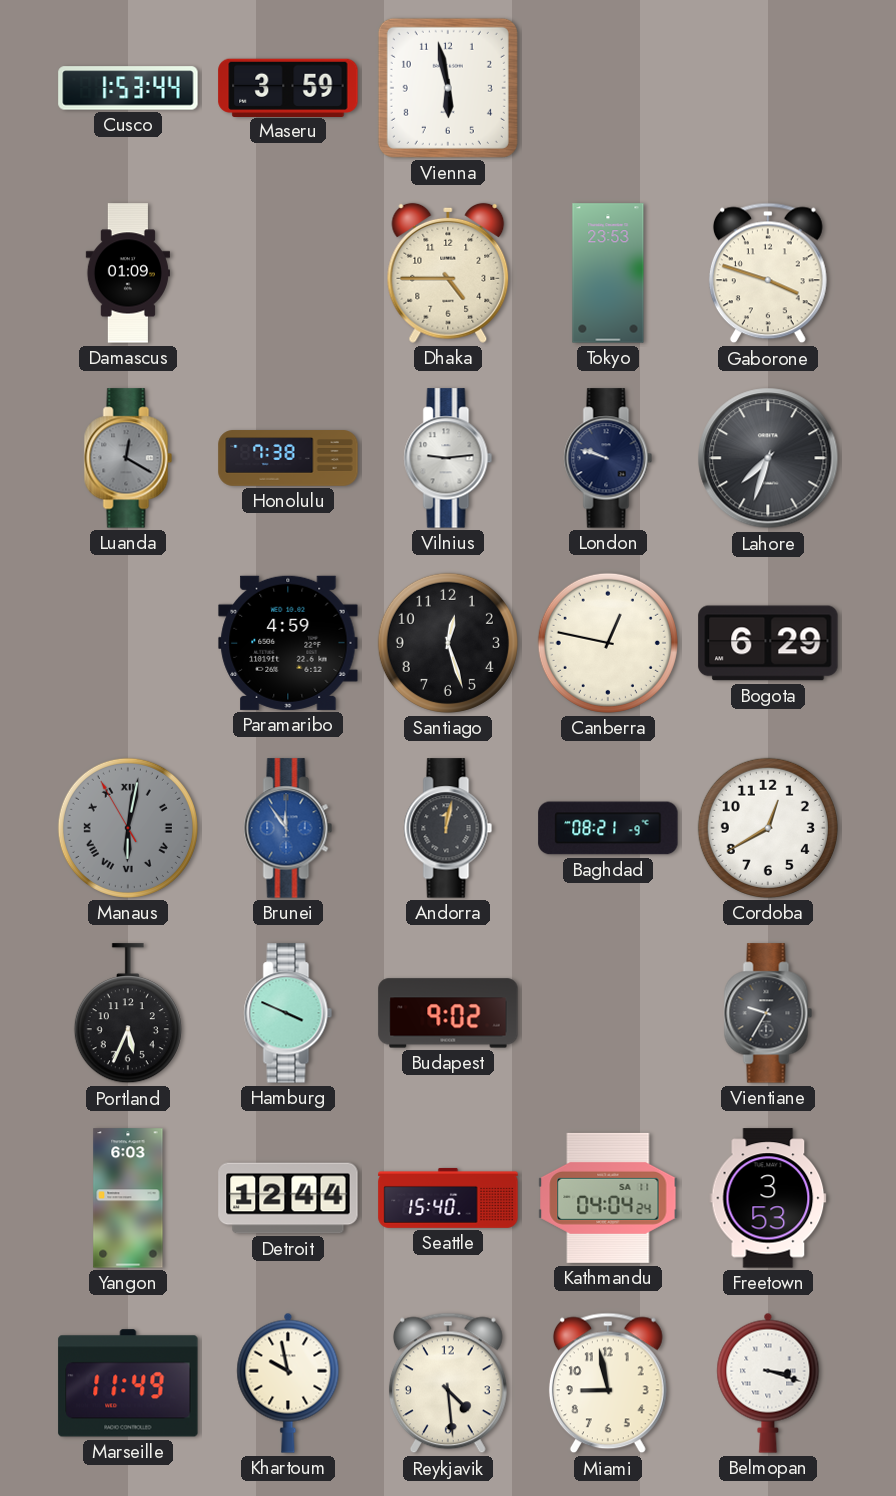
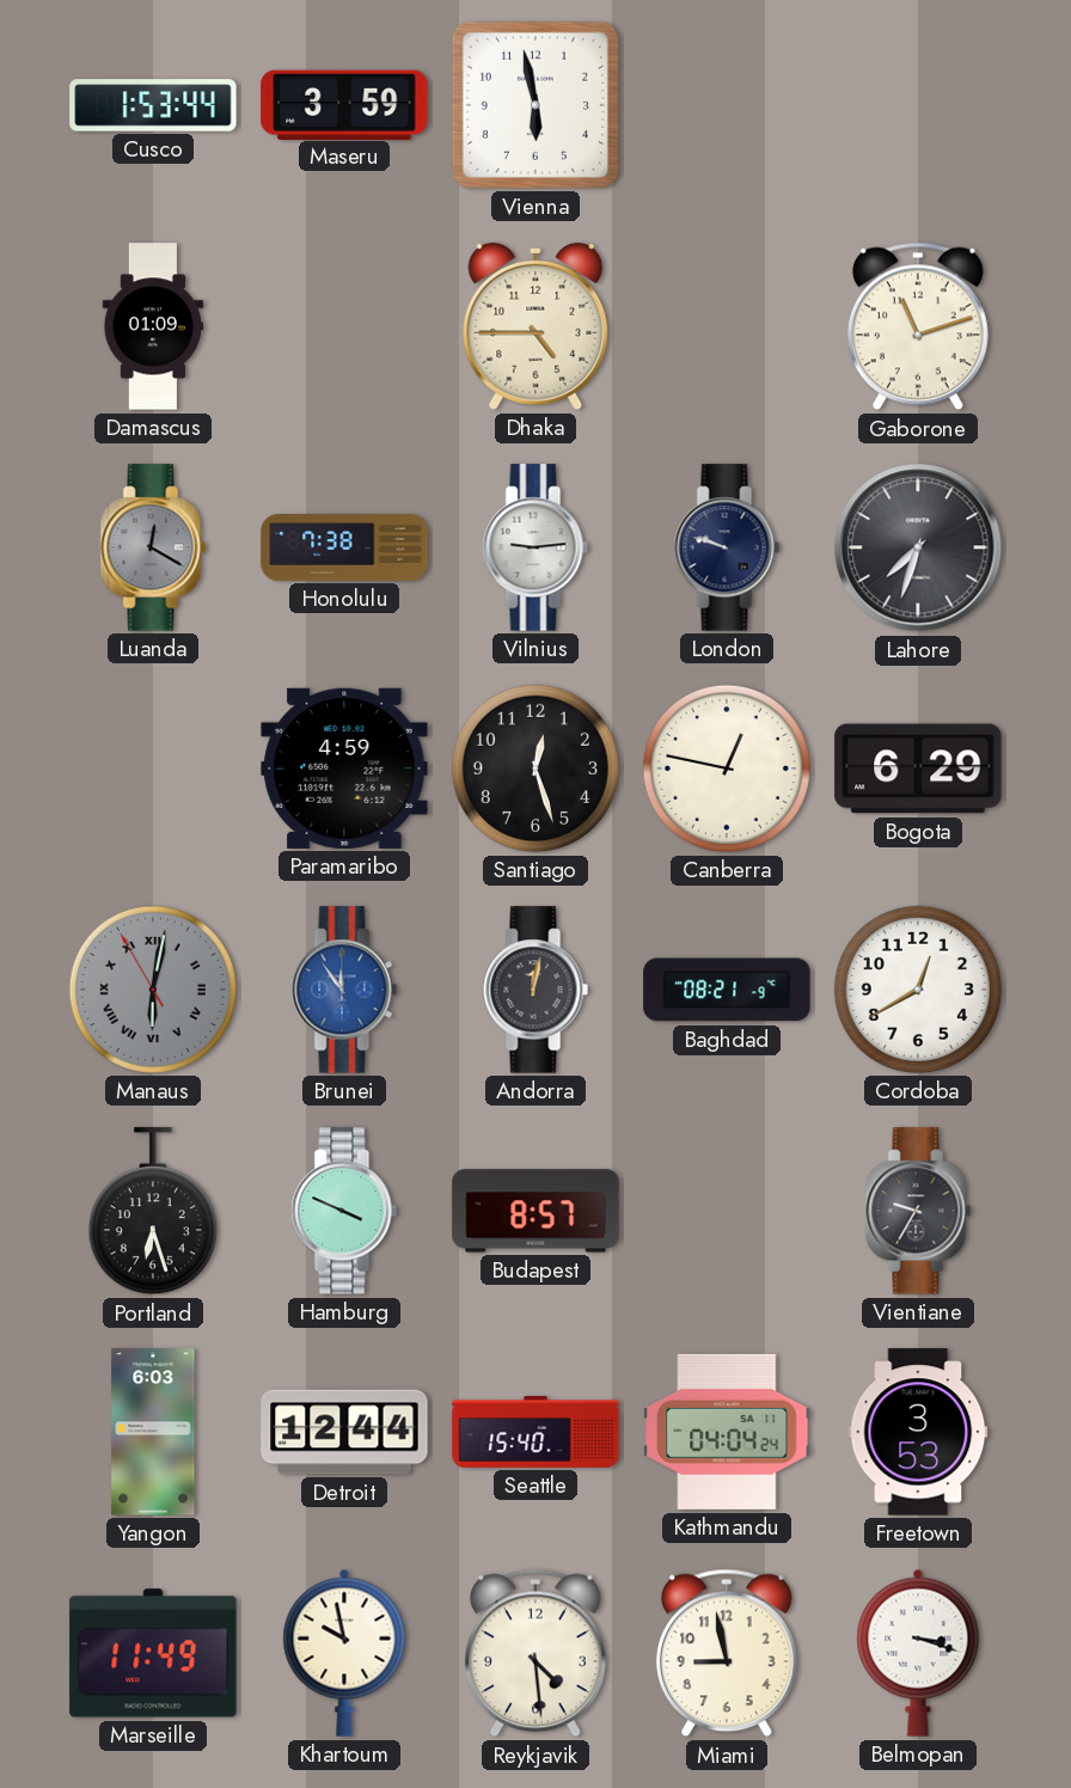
Tokyo: 23:53 -> none (608, 273)
Gaborone: 3:48 -> 11:12 (918, 326)
Portland: 5:34 -> 6:27 (153, 1212)
Budapest: 9:02 -> 8:57 (535, 1211)
